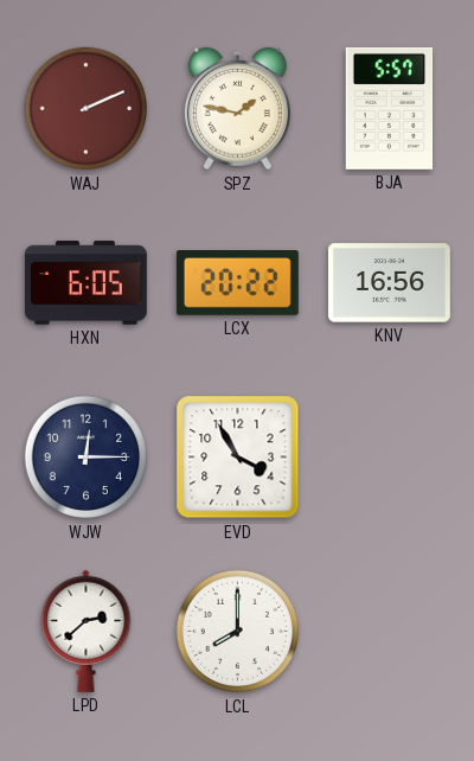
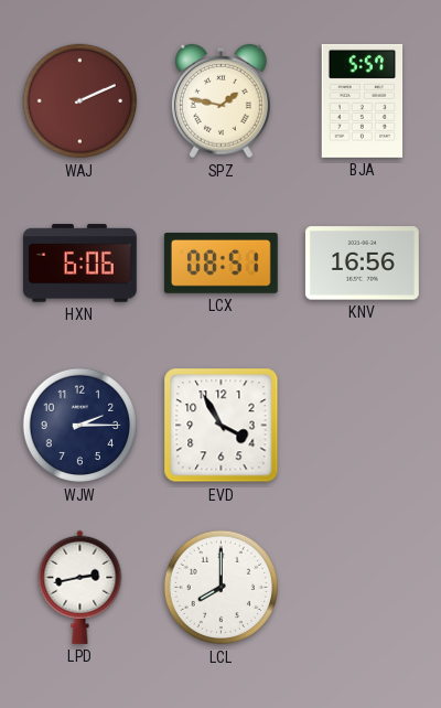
HXN: 6:05 -> 6:06 (79, 264)
LCX: 20:22 -> 08:51 (220, 264)
WJW: 12:15 -> 2:15 (80, 426)
LPD: 2:38 -> 2:43 (80, 587)
